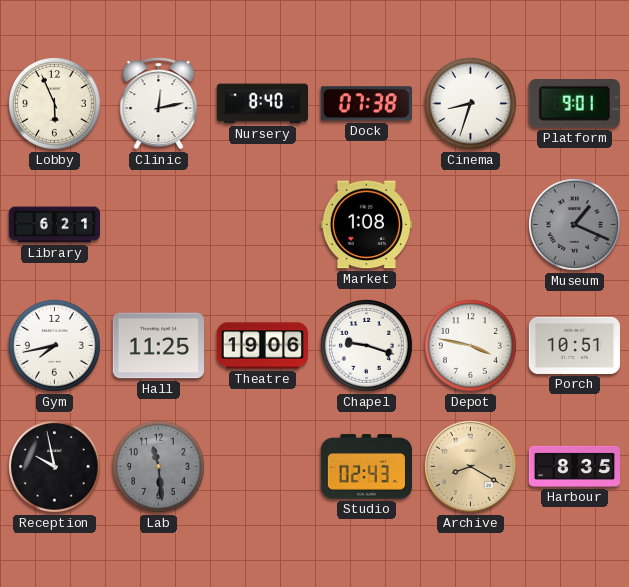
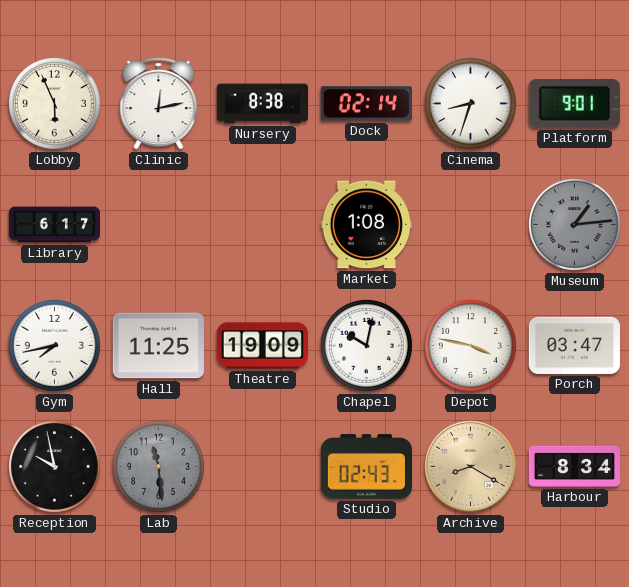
Nursery: 8:40 -> 8:38 (262, 104)
Dock: 07:38 -> 02:14 (366, 104)
Library: 6:21 -> 6:17 (54, 225)
Museum: 1:19 -> 1:14 (574, 224)
Theatre: 19:06 -> 19:09 (263, 346)
Chapel: 9:18 -> 10:02 (366, 345)
Porch: 10:51 -> 03:47 (574, 345)
Harbour: 8:35 -> 8:34 (575, 466)
